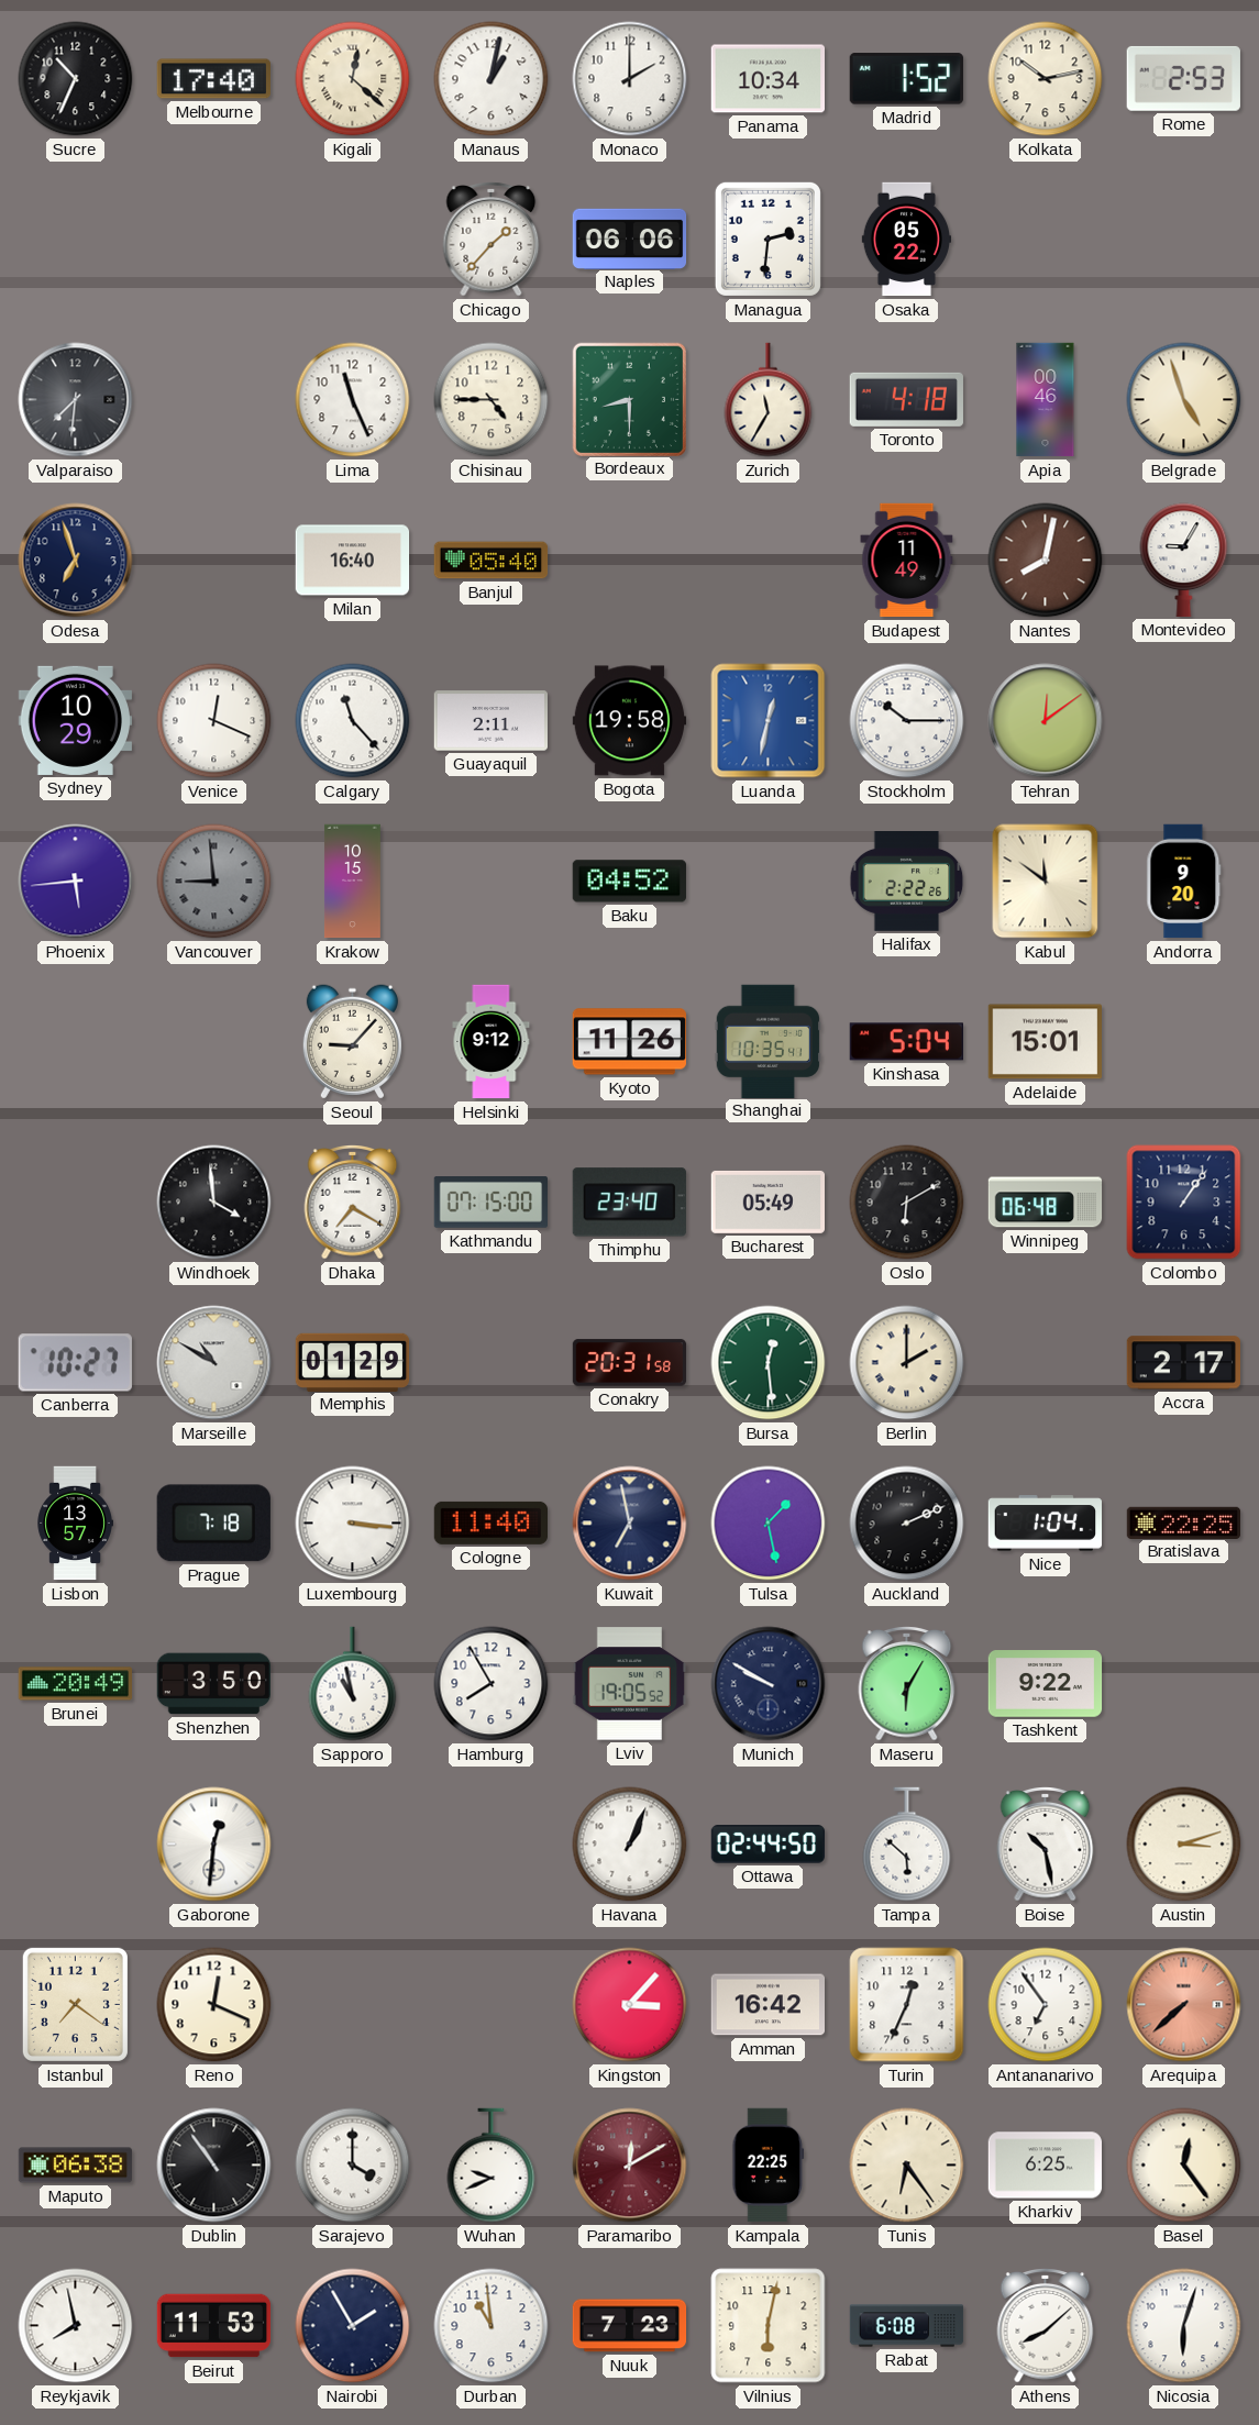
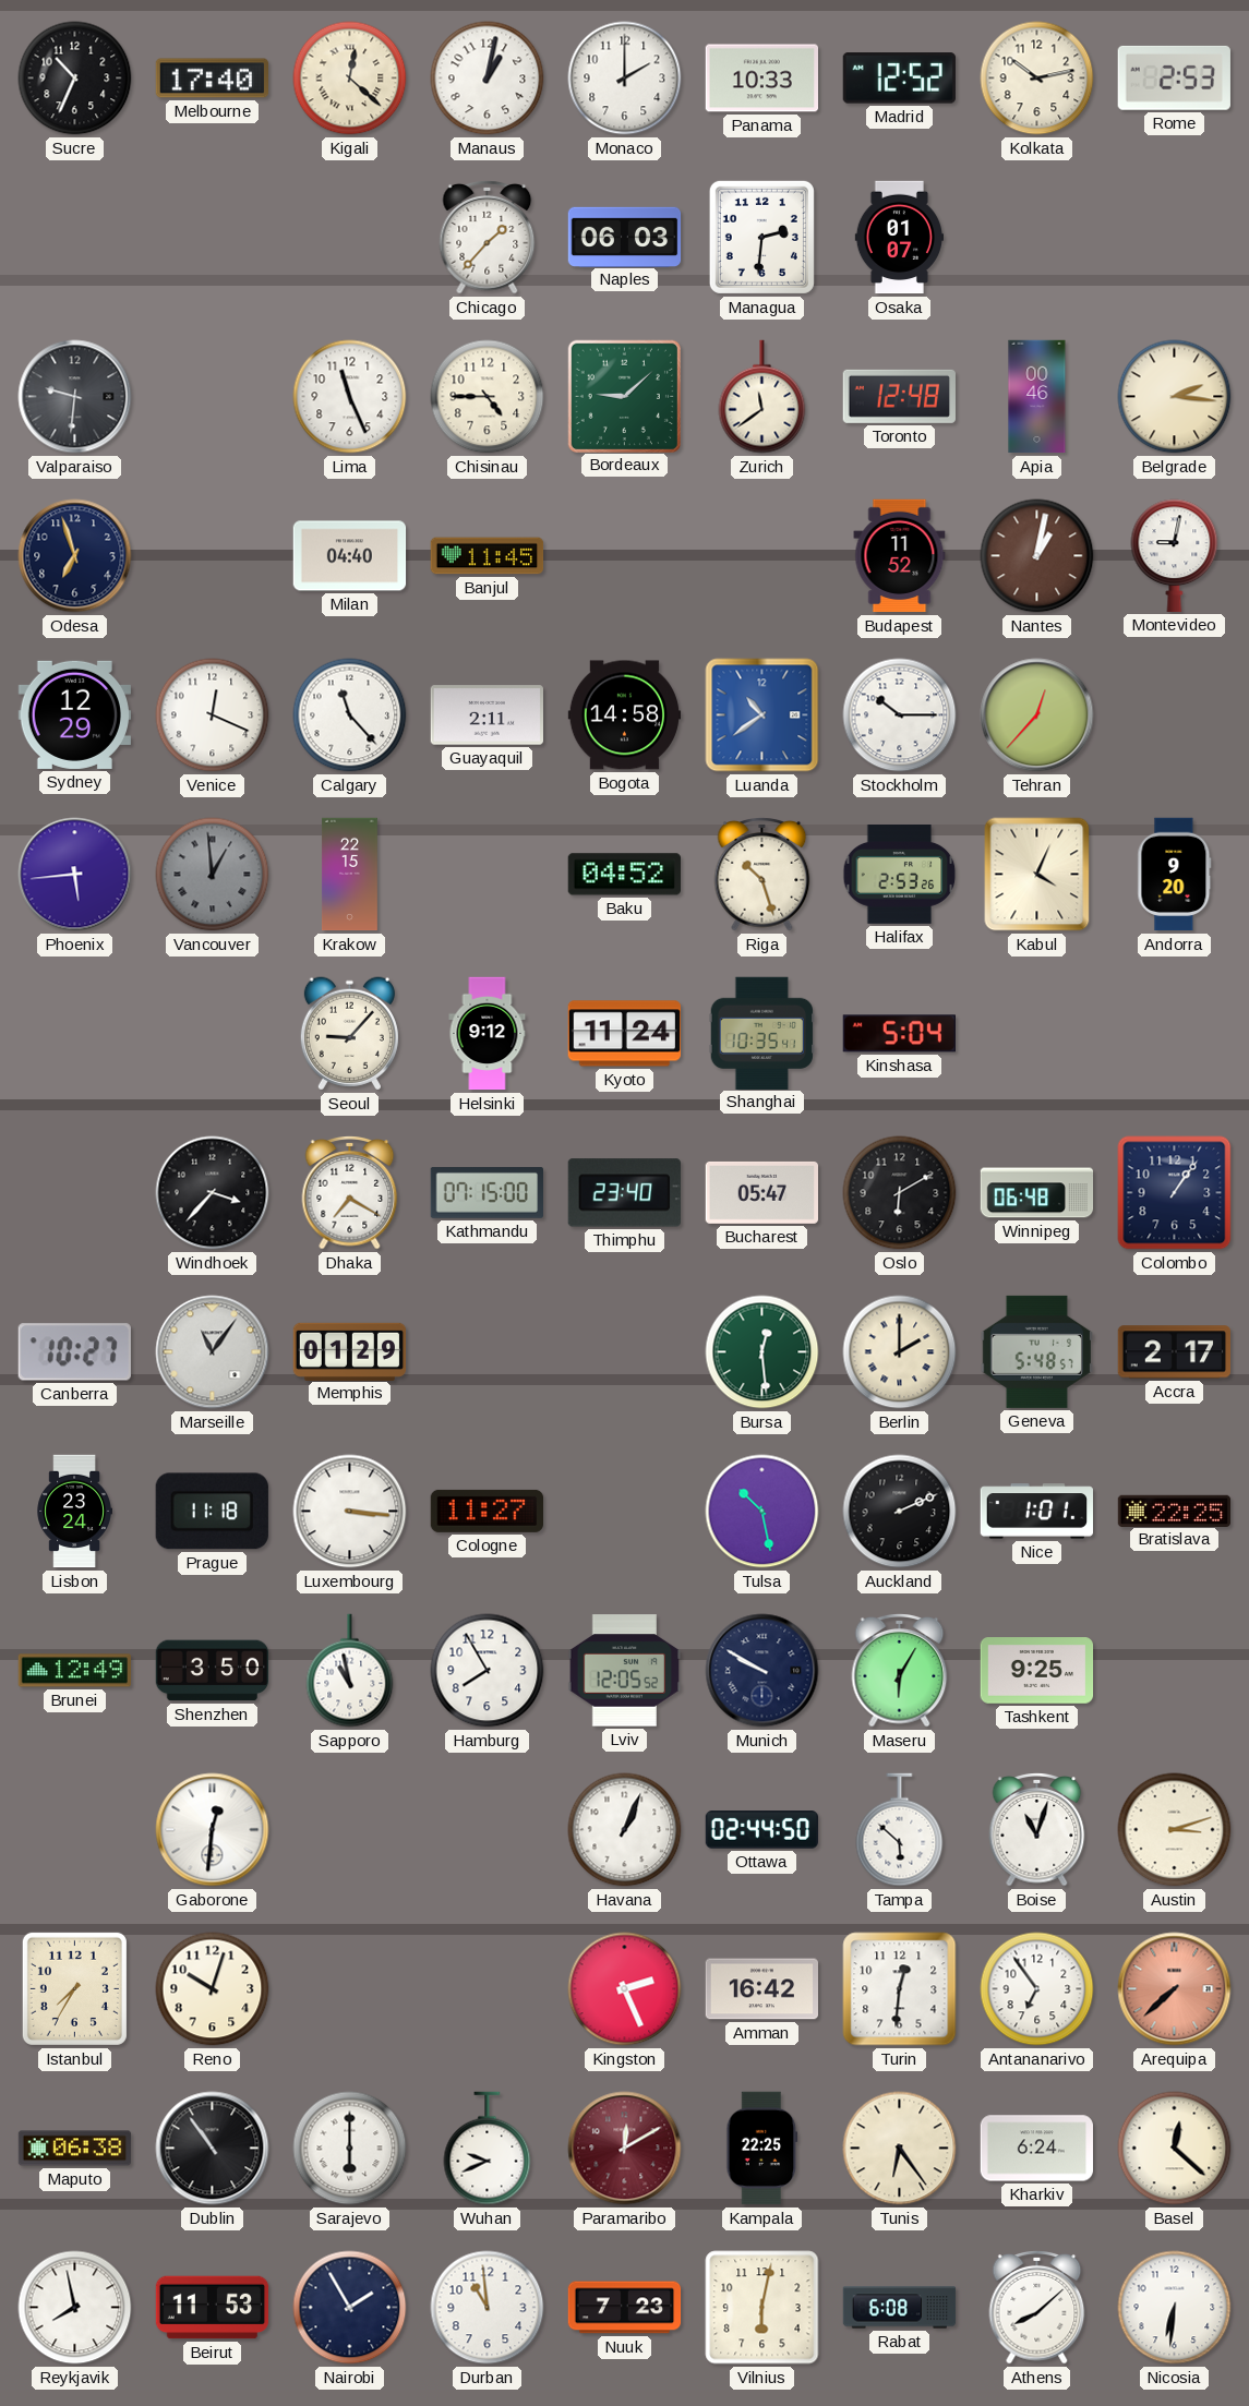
Panama: 10:34 -> 10:33 (761, 79)
Madrid: 1:52 -> 12:52 (899, 79)
Naples: 06:06 -> 06:03 (625, 237)
Osaka: 05:22 -> 01:07 (899, 238)
Valparaiso: 7:31 -> 9:31 (75, 397)
Bordeaux: 8:30 -> 9:08 (624, 396)
Zurich: 11:35 -> 11:39 (762, 397)
Toronto: 4:18 -> 12:48 (899, 396)
Belgrade: 4:57 -> 2:16 (1175, 397)
Milan: 16:40 -> 04:40 (350, 556)
Banjul: 05:40 -> 11:45 (488, 556)
Budapest: 11:49 -> 11:52 (900, 556)
Nantes: 8:02 -> 1:02 (1037, 556)
Montevideo: 9:05 -> 9:02 (1175, 555)
Sydney: 10:29 -> 12:29 (74, 714)
Bogota: 19:58 -> 14:58 (625, 715)
Luanda: 12:32 -> 10:39 (762, 715)
Tehran: 12:09 -> 12:37 (1037, 715)
Vancouver: 8:59 -> 12:59 (213, 875)
Krakow: 10:15 -> 22:15 (350, 875)
Riga: none -> 10:27 (762, 875)
Halifax: 2:22 -> 2:53 (900, 875)
Kabul: 11:51 -> 4:04 (1037, 875)
Kyoto: 11:26 -> 11:24 (624, 1034)
Adelaide: 15:01 -> none (1045, 1042)
Windhoek: 3:59 -> 3:37 (213, 1193)
Bucharest: 05:49 -> 05:47 (761, 1192)
Marseille: 10:50 -> 11:06 (213, 1352)
Conakry: 20:31 -> none (630, 1363)
Geneva: none -> 5:48 (1036, 1351)
Lisbon: 13:57 -> 23:24 (74, 1512)
Prague: 7:18 -> 11:18 (212, 1512)
Cologne: 11:40 -> 11:27 (487, 1511)
Kuwait: 6:58 -> none (630, 1524)
Tulsa: 1:28 -> 10:28 (762, 1512)
Nice: 1:04 -> 1:01 (1037, 1512)
Brunei: 20:49 -> 12:49 (74, 1671)
Lviv: 19:05 -> 12:05 (624, 1671)
Tashkent: 9:22 -> 9:25 (1037, 1671)
Boise: 10:28 -> 11:03 (1037, 1830)
Istanbul: 7:21 -> 7:35 (74, 1988)
Reno: 12:19 -> 10:03 (213, 1989)
Kingston: 3:07 -> 2:26 (625, 1989)
Turin: 12:34 -> 12:31 (900, 1989)
Sarajevo: 4:00 -> 6:00 (350, 2149)
Kharkiv: 6:25 -> 6:24 (1036, 2149)
Basel: 12:24 -> 12:22 (1175, 2149)
Nicosia: 6:03 -> 6:31 (1175, 2308)
